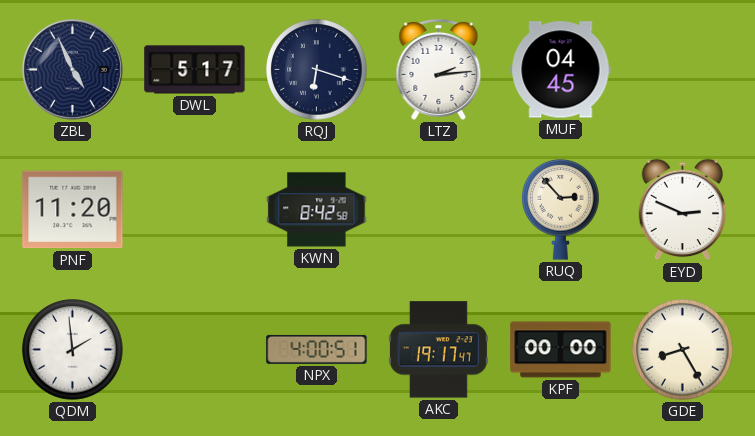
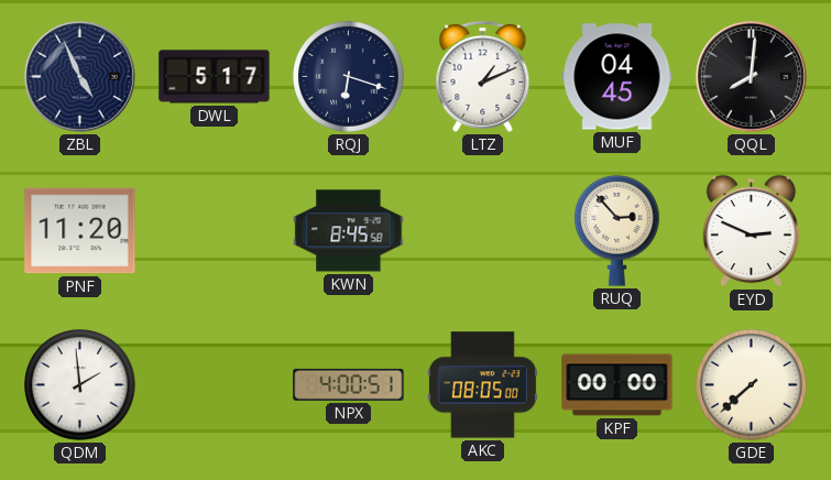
LTZ: 2:14 -> 1:11 (483, 76)
QQL: none -> 8:01 (751, 76)
KWN: 8:42 -> 8:45 (349, 231)
AKC: 19:17 -> 08:05 (482, 385)
GDE: 8:25 -> 7:38 (752, 385)
